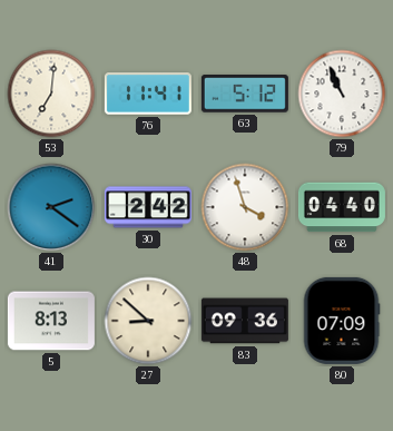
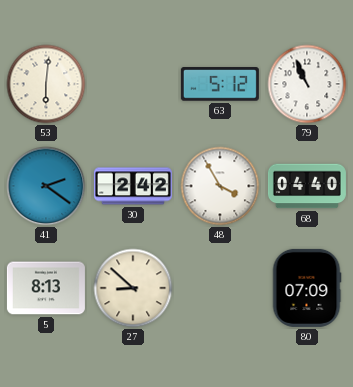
53: 7:01 -> 6:01 (46, 84)
76: 11:41 -> none (148, 94)
48: 3:57 -> 3:55 (220, 186)
83: 09:36 -> none (245, 321)
